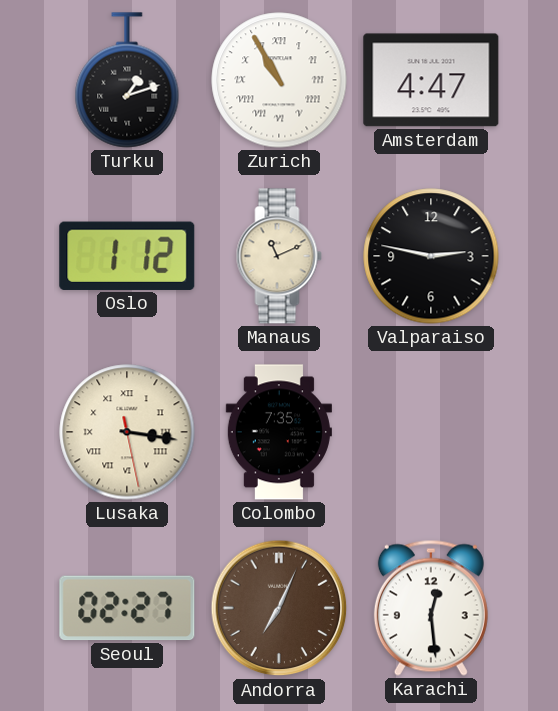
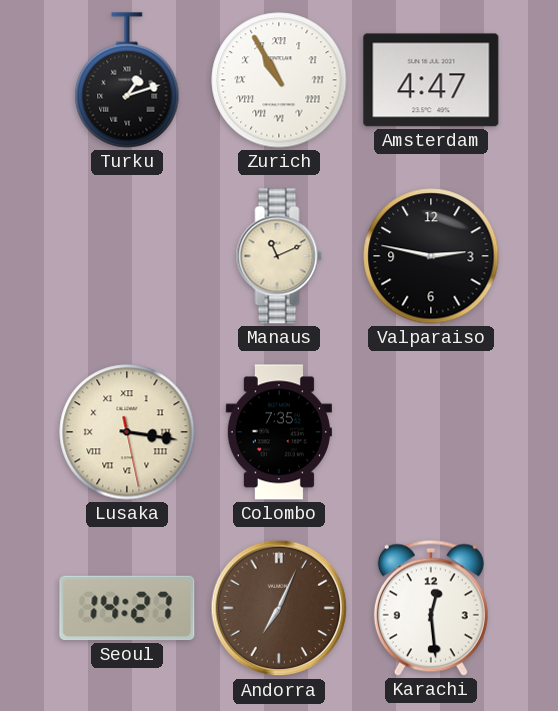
Oslo: 1:12 -> none (127, 256)
Seoul: 02:27 -> 14:27 (127, 608)
